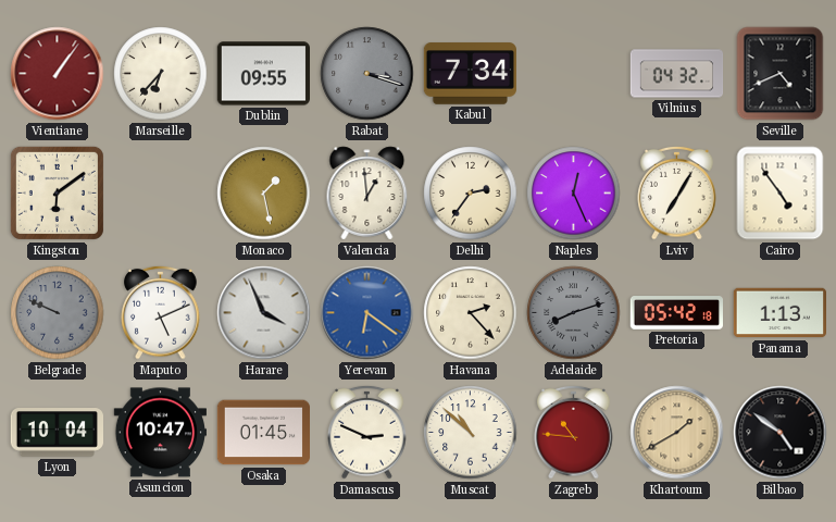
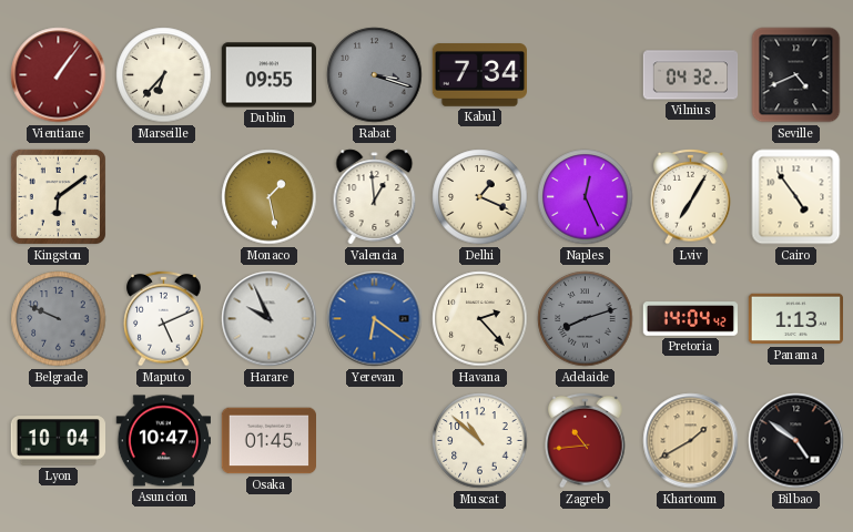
Delhi: 2:36 -> 1:19 (480, 197)
Harare: 3:56 -> 9:56 (270, 319)
Pretoria: 05:42 -> 14:04 (690, 319)
Damascus: 2:49 -> none (367, 432)
Zagreb: 10:46 -> 10:44 (586, 440)
